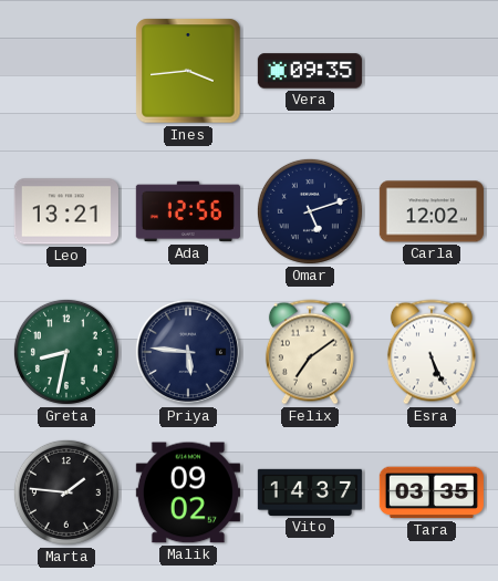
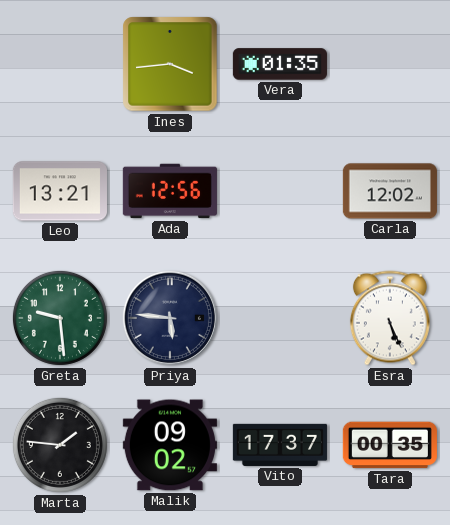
Vera: 09:35 -> 01:35 (280, 64)
Omar: 5:12 -> none (310, 211)
Greta: 8:32 -> 9:29 (60, 318)
Felix: 7:09 -> none (310, 352)
Vito: 14:37 -> 17:37 (280, 445)
Tara: 03:35 -> 00:35 (390, 445)
